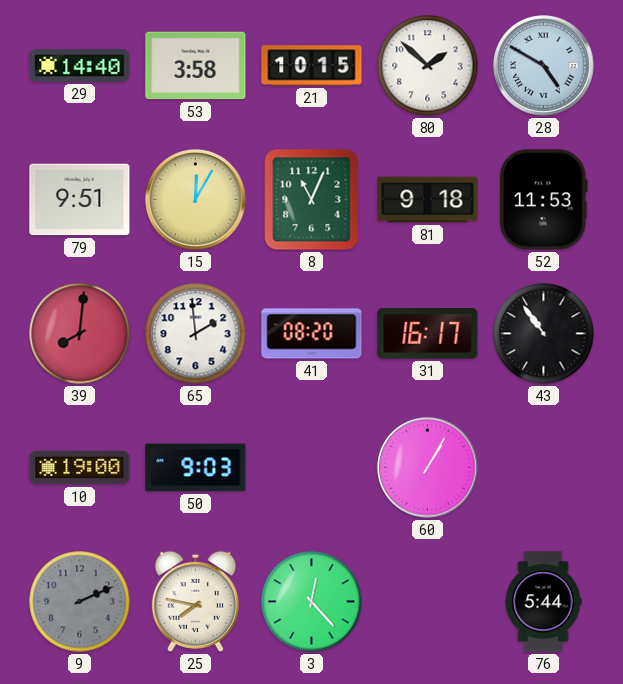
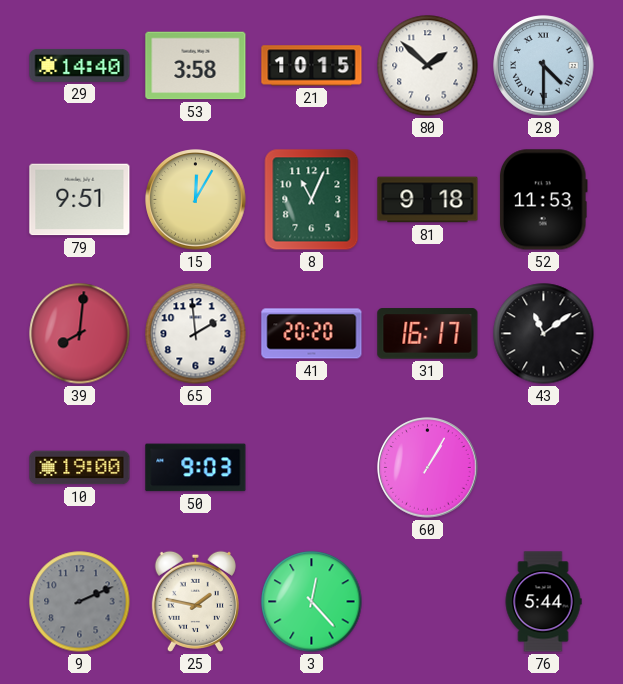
28: 4:50 -> 4:30 (544, 66)
41: 08:20 -> 20:20 (312, 334)
43: 10:54 -> 11:09 (544, 334)
25: 7:47 -> 1:47 (195, 601)
